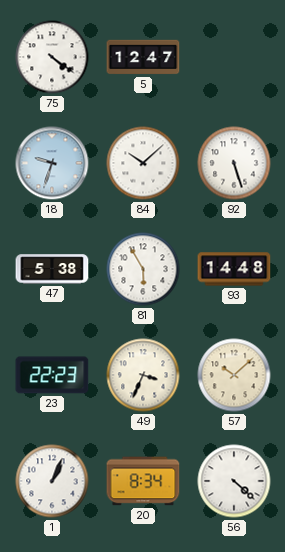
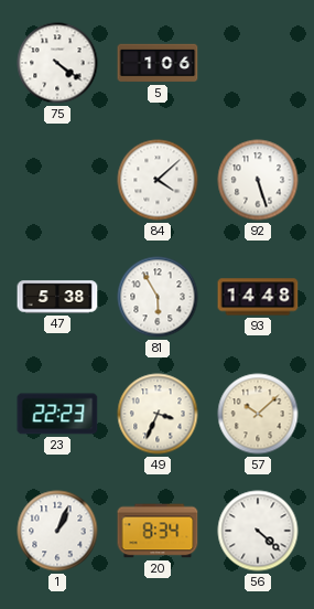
5: 12:47 -> 1:06 (158, 63)
18: 9:33 -> none (52, 163)
84: 10:08 -> 4:08 (158, 180)
